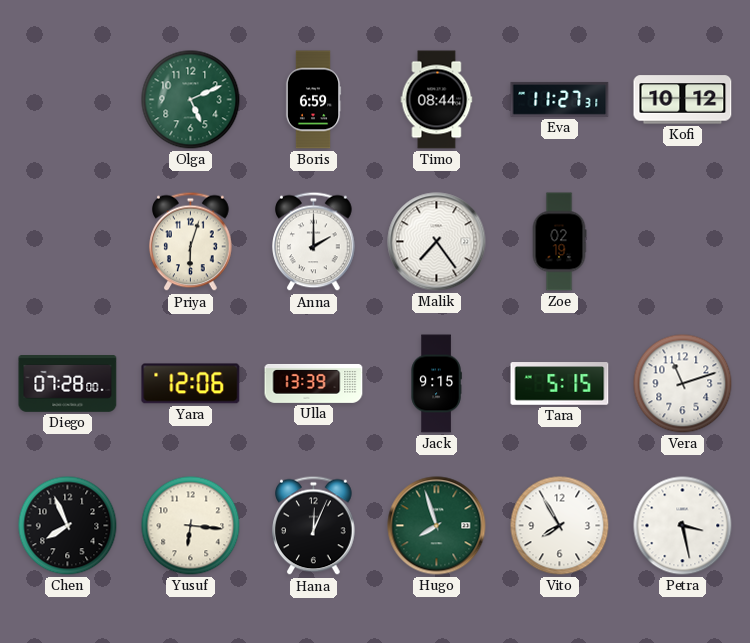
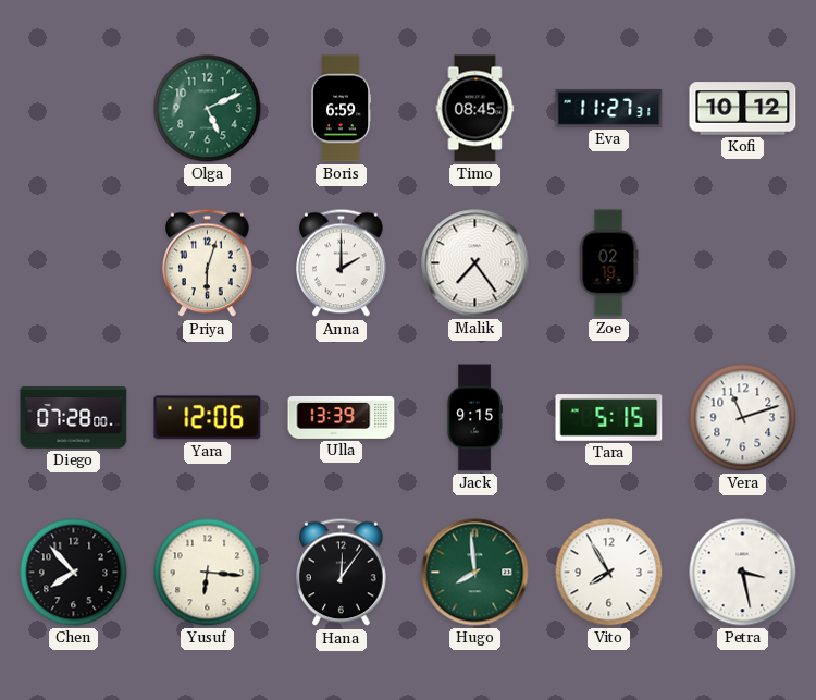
Timo: 08:44 -> 08:45 (475, 109)
Chen: 7:56 -> 7:53 (74, 573)
Hana: 12:04 -> 12:06 (342, 573)
Hugo: 7:57 -> 7:59 (475, 573)
